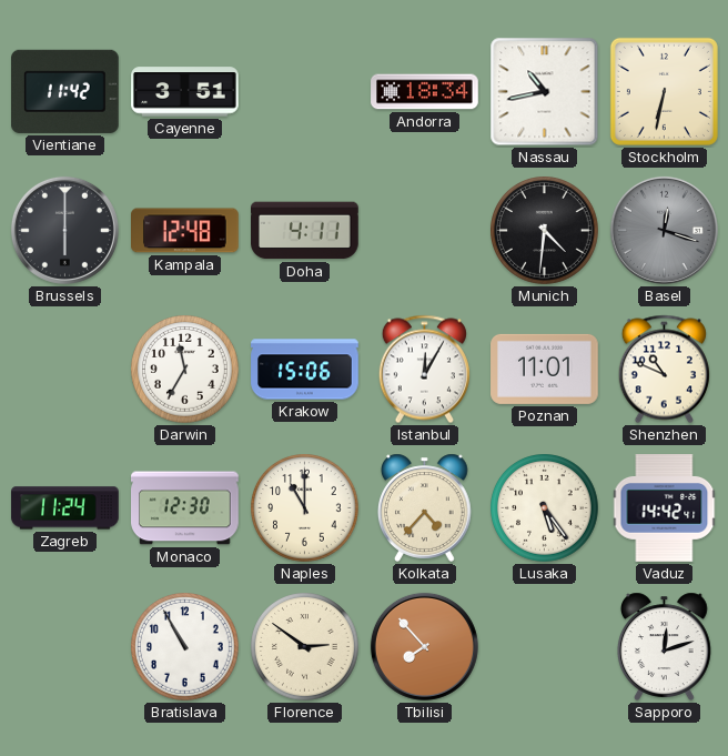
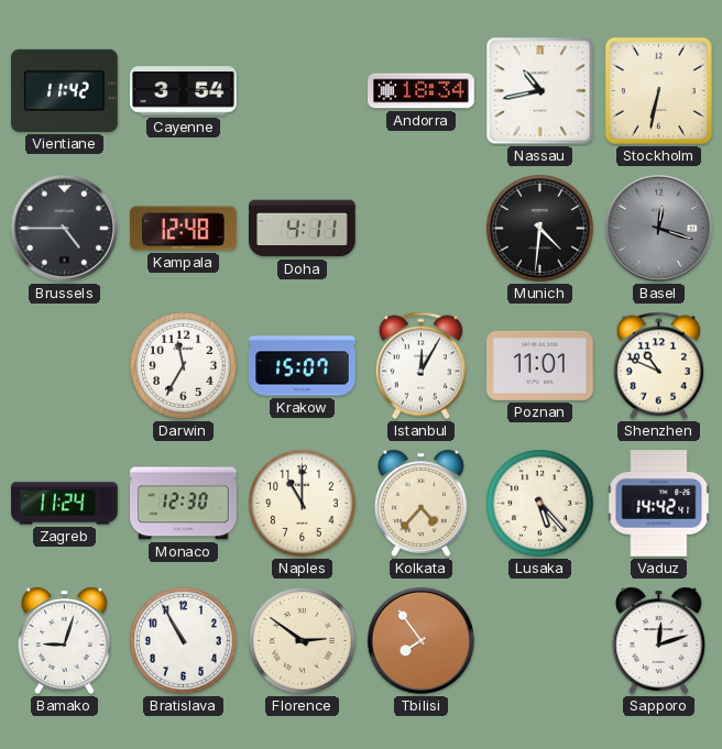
Cayenne: 3:51 -> 3:54 (184, 91)
Brussels: 6:00 -> 4:45 (64, 228)
Krakow: 15:06 -> 15:07 (303, 366)
Lusaka: 5:24 -> 5:23 (540, 504)
Bamako: none -> 9:03 (64, 640)
Tbilisi: 7:53 -> 7:54 (420, 640)
